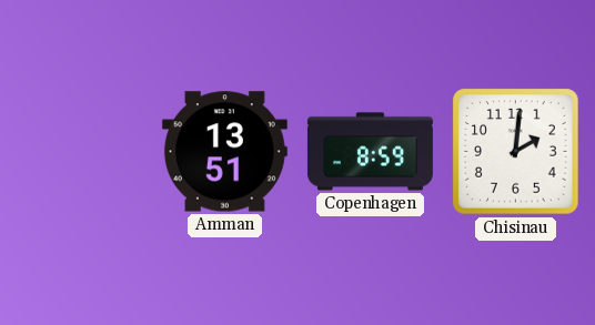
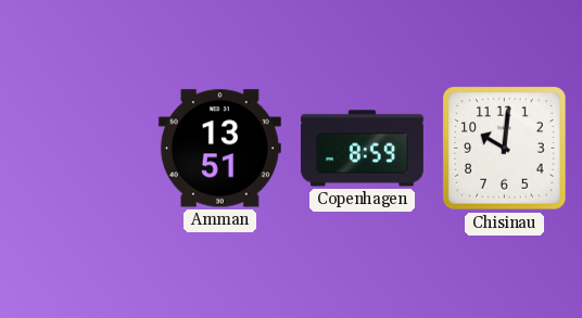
Chisinau: 2:01 -> 10:01 (505, 149)
